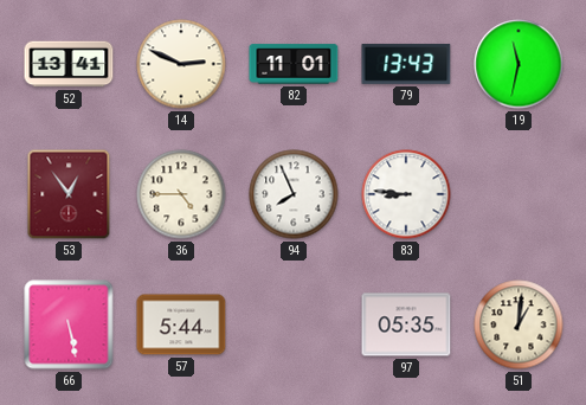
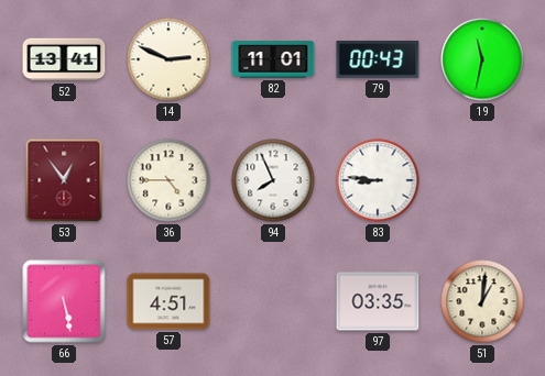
79: 13:43 -> 00:43 (378, 59)
57: 5:44 -> 4:51 (168, 301)
97: 05:35 -> 03:35 (378, 301)
